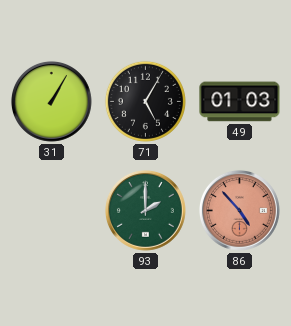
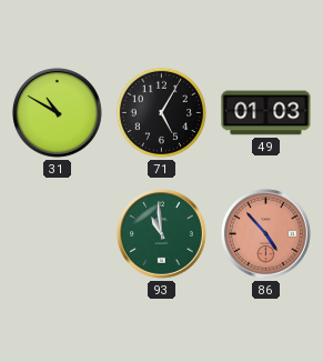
31: 1:05 -> 10:50 (57, 112)
93: 2:00 -> 10:59 (161, 233)
